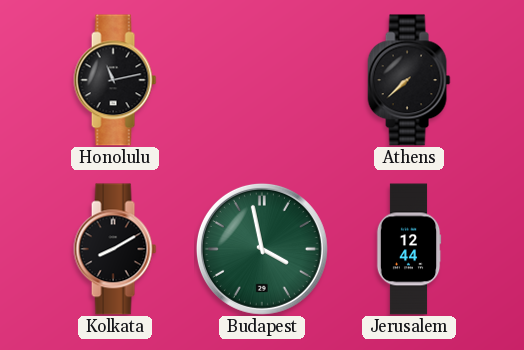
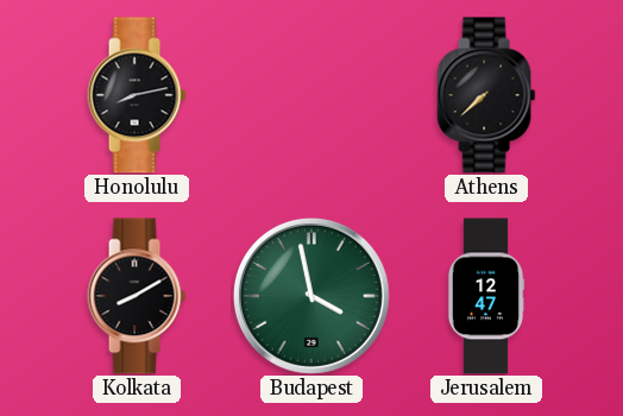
Honolulu: 11:13 -> 8:13 (137, 95)
Jerusalem: 12:44 -> 12:47 (486, 296)
